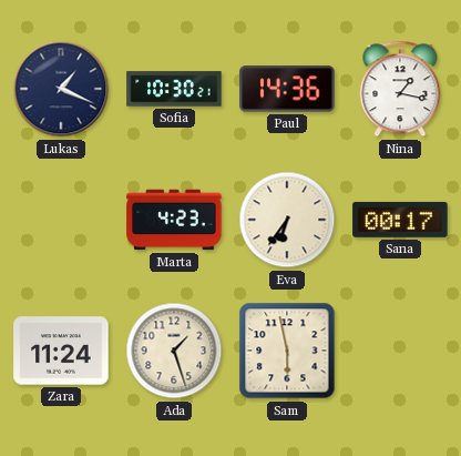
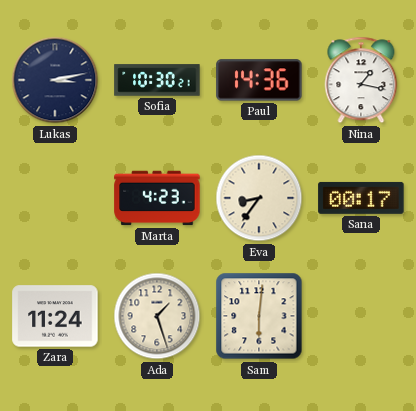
Lukas: 1:19 -> 3:13 (55, 80)
Eva: 6:36 -> 8:36 (259, 198)
Sam: 5:58 -> 6:01 (259, 316)
